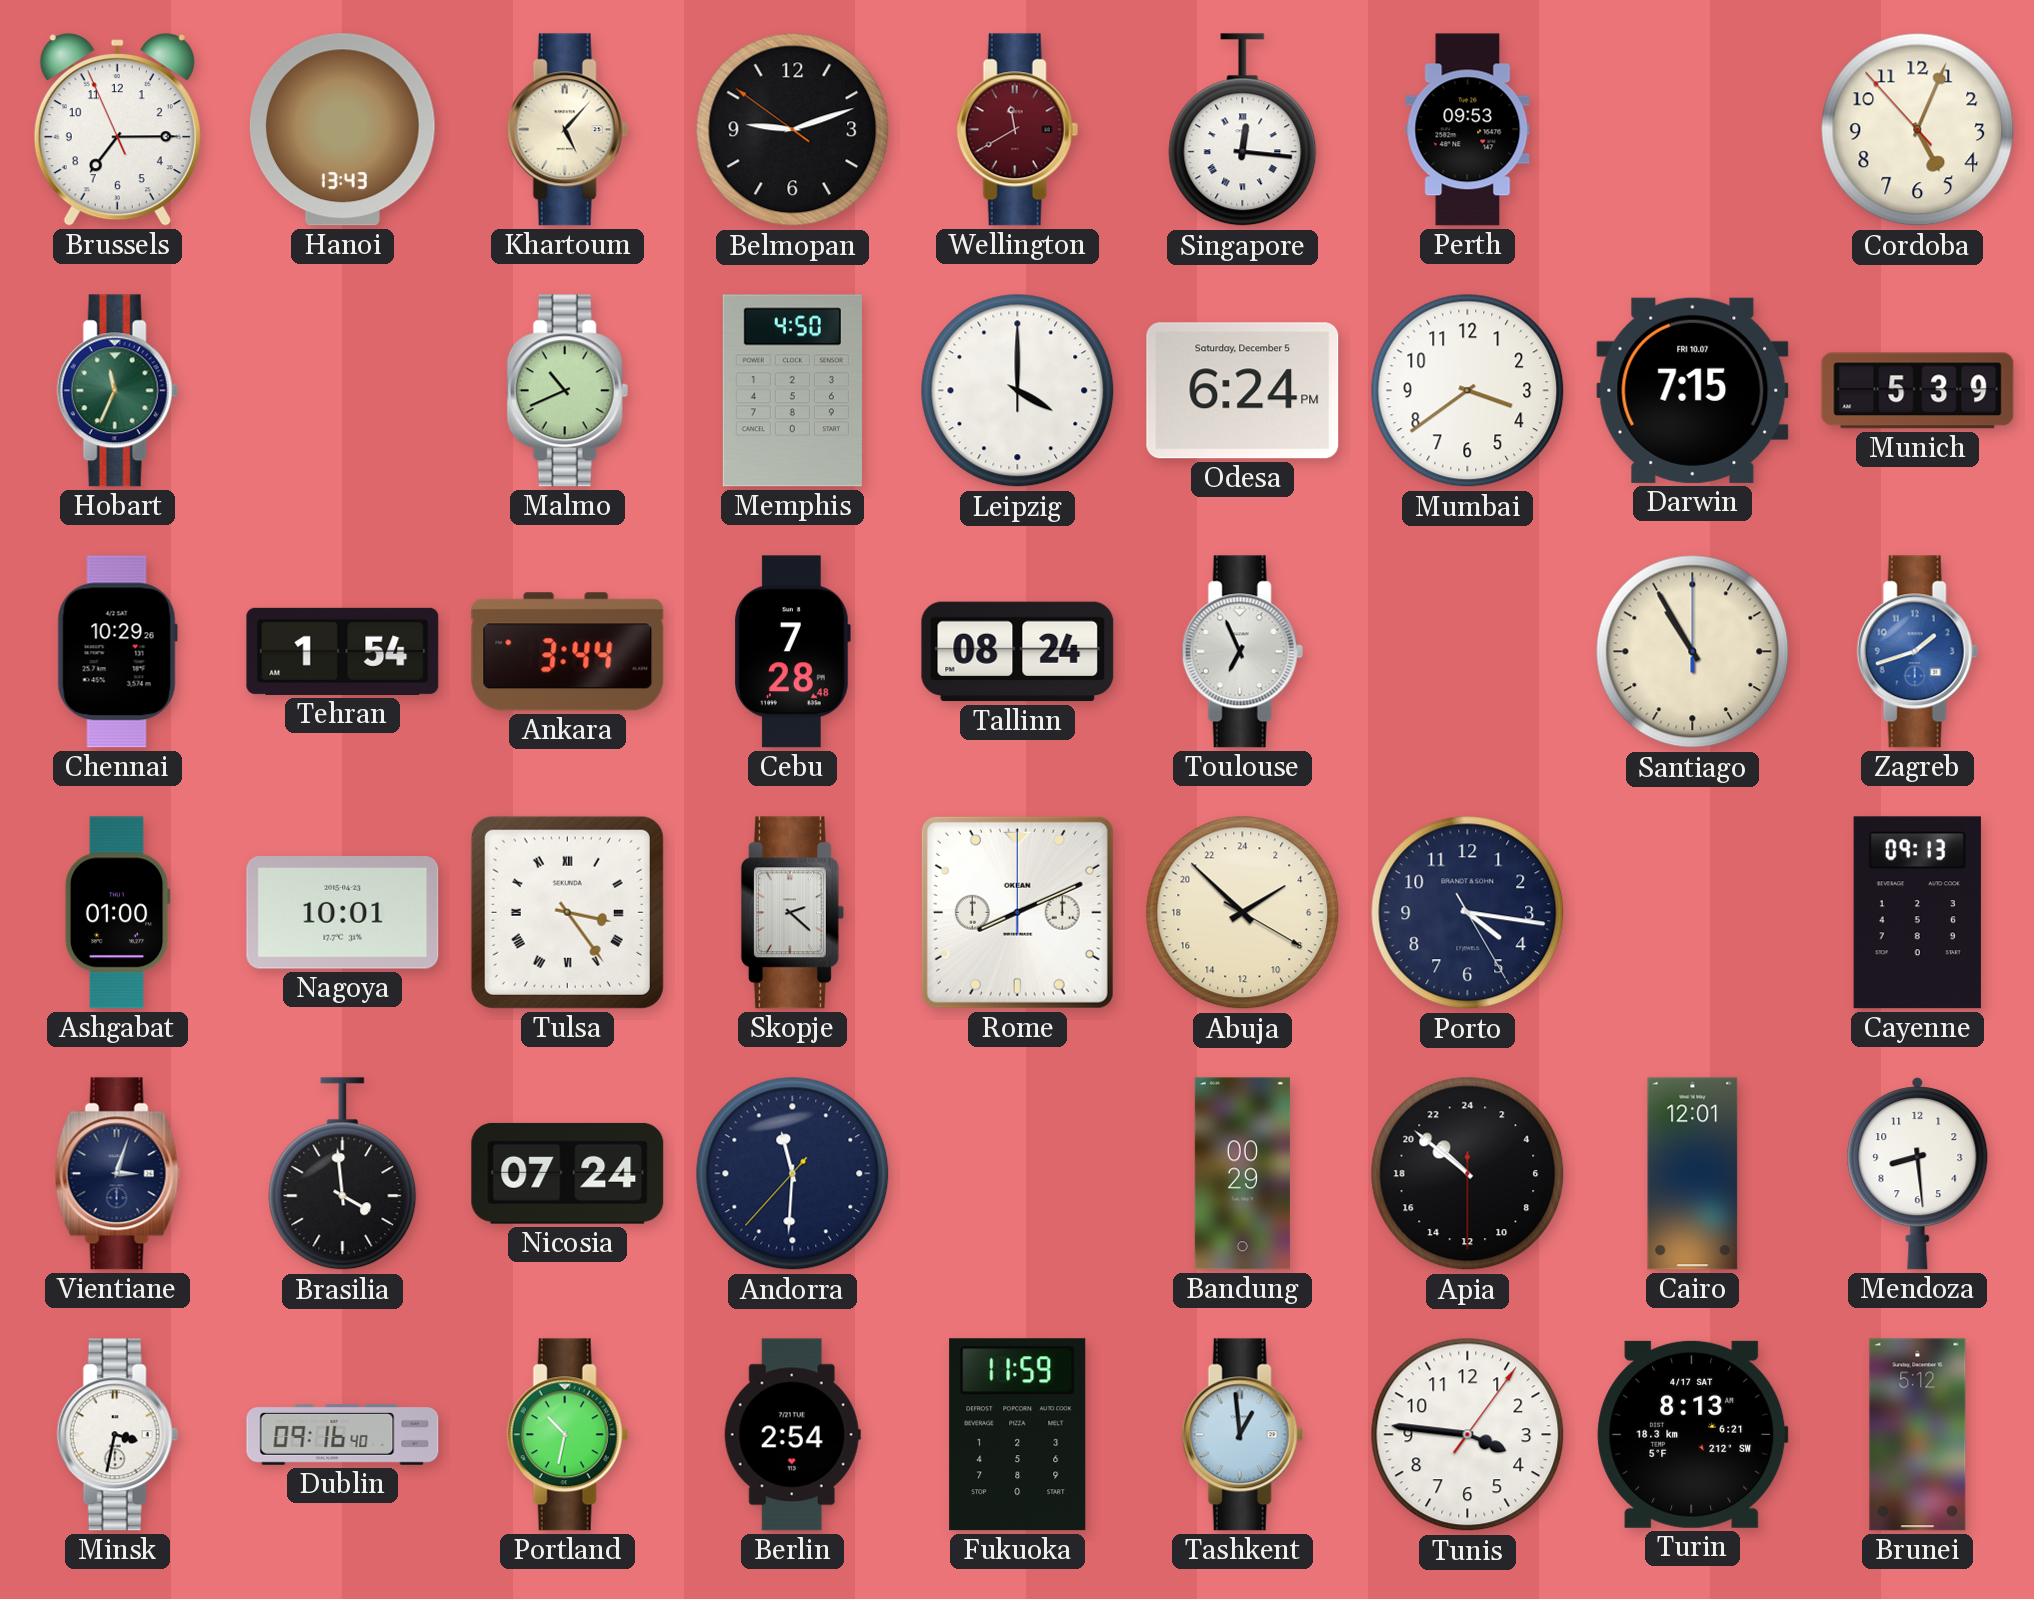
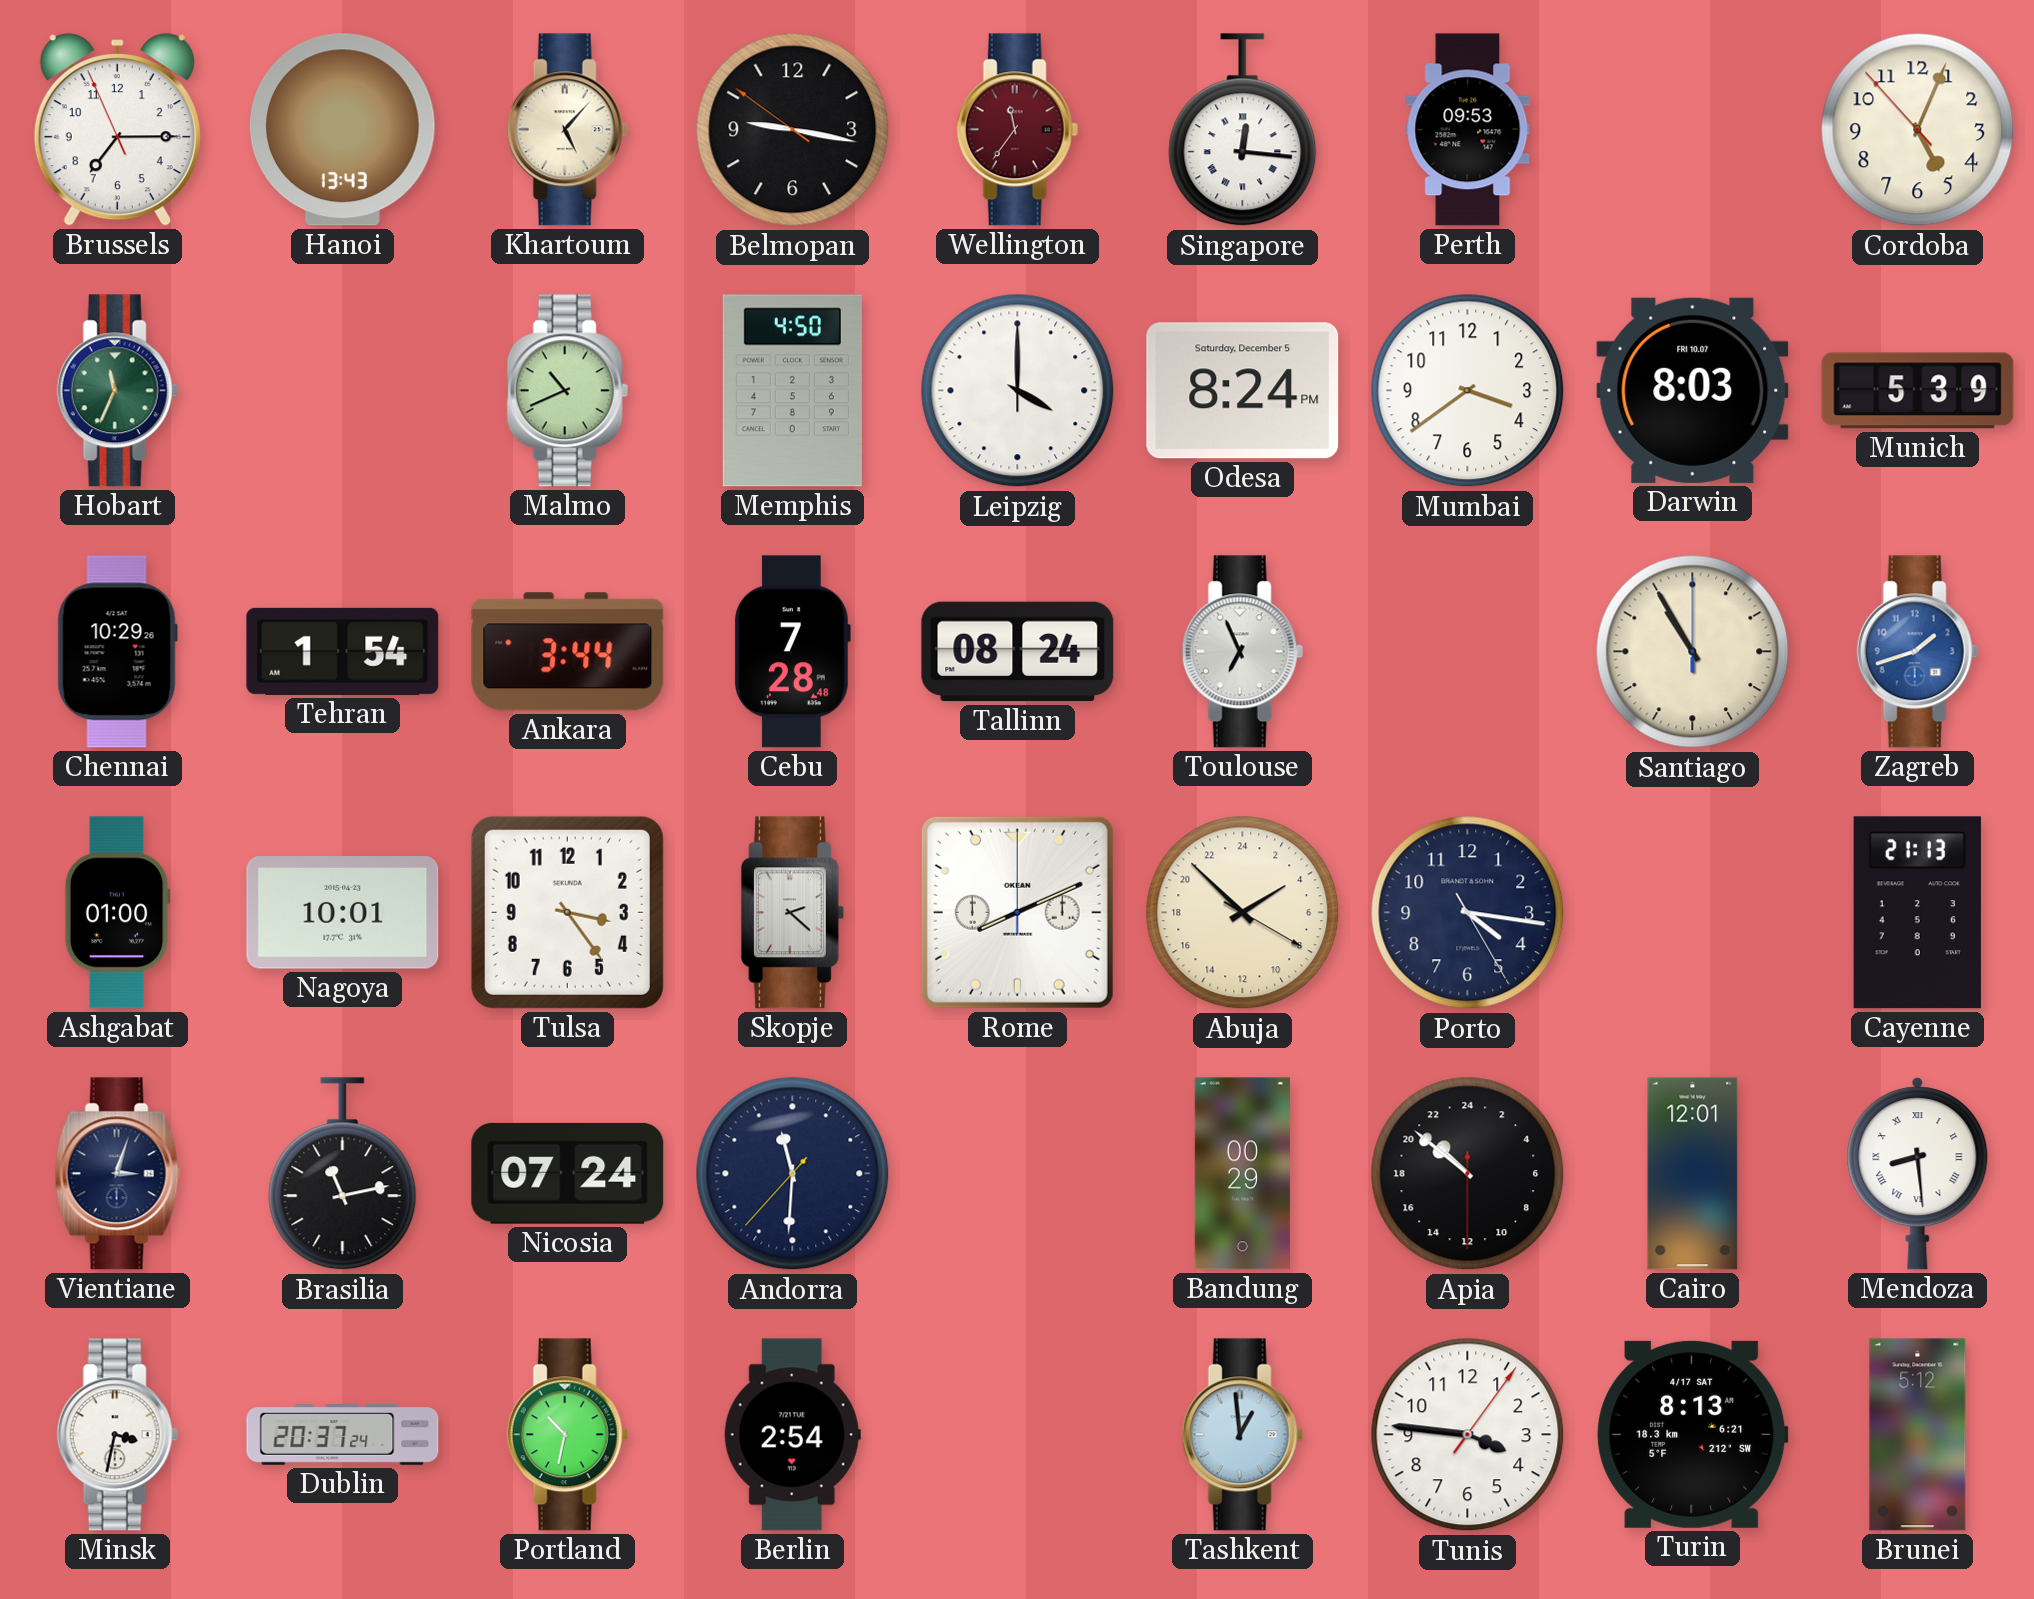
Belmopan: 9:11 -> 9:16 (793, 130)
Wellington: 11:40 -> 11:36 (1017, 130)
Odesa: 6:24 -> 8:24 (1243, 391)
Darwin: 7:15 -> 8:03 (1693, 390)
Tulsa numerals: Roman -> Arabic (567, 912)
Cayenne: 09:13 -> 21:13 (1917, 913)
Brasilia: 3:59 -> 11:13 (343, 1174)
Mendoza numerals: Arabic -> Roman (1918, 1174)
Dublin: 09:16 -> 20:37 (343, 1434)
Fukuoka: 11:59 -> none (1018, 1435)
